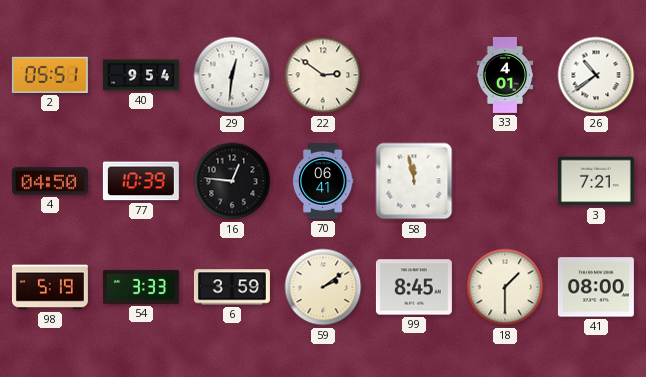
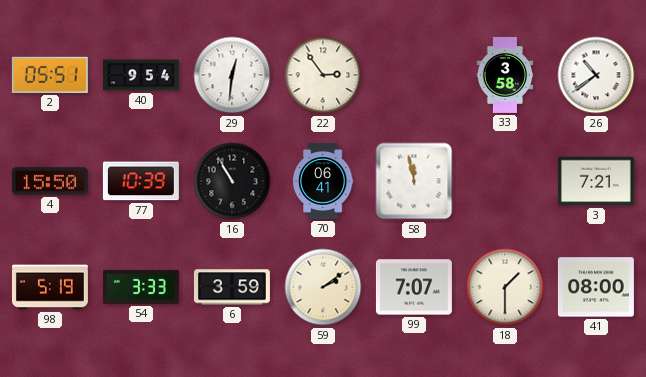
22: 2:51 -> 2:54 (323, 75)
33: 4:01 -> 3:58 (505, 75)
4: 04:50 -> 15:50 (50, 181)
16: 12:46 -> 10:55 (232, 181)
99: 8:45 -> 7:07 (414, 287)
